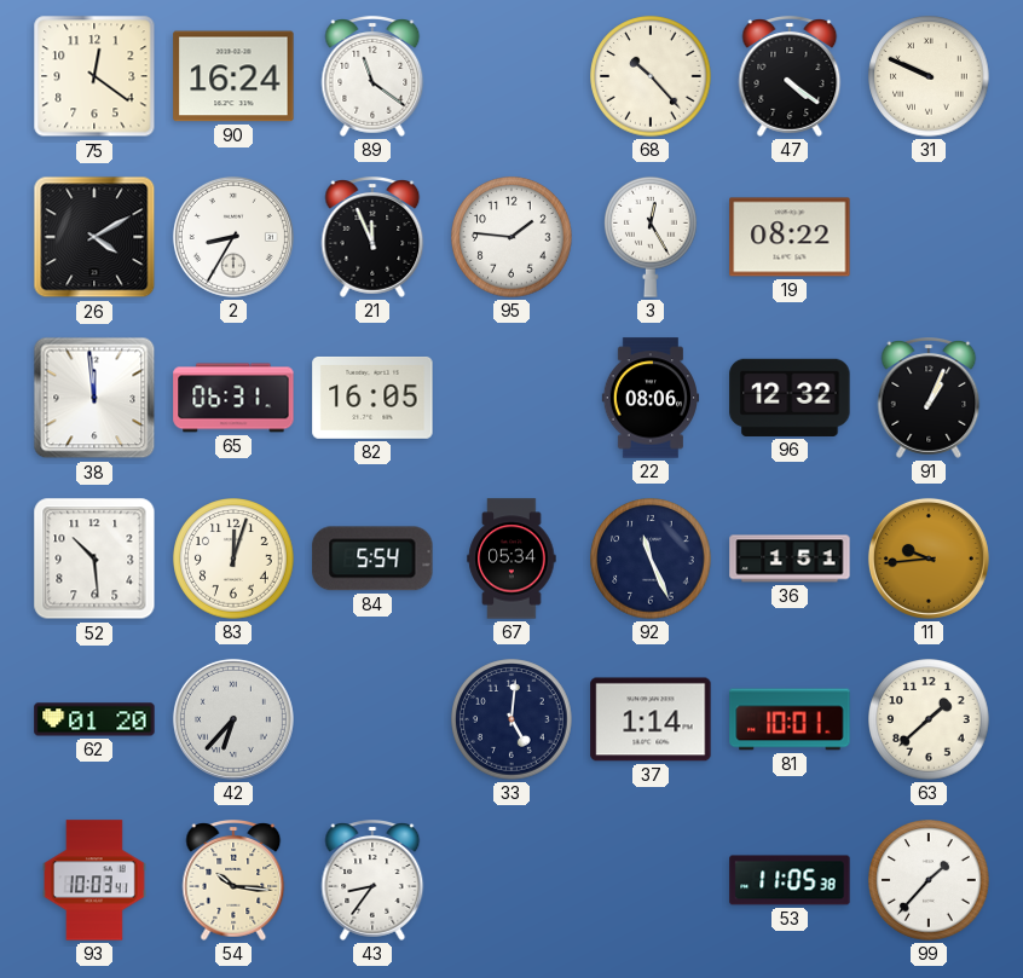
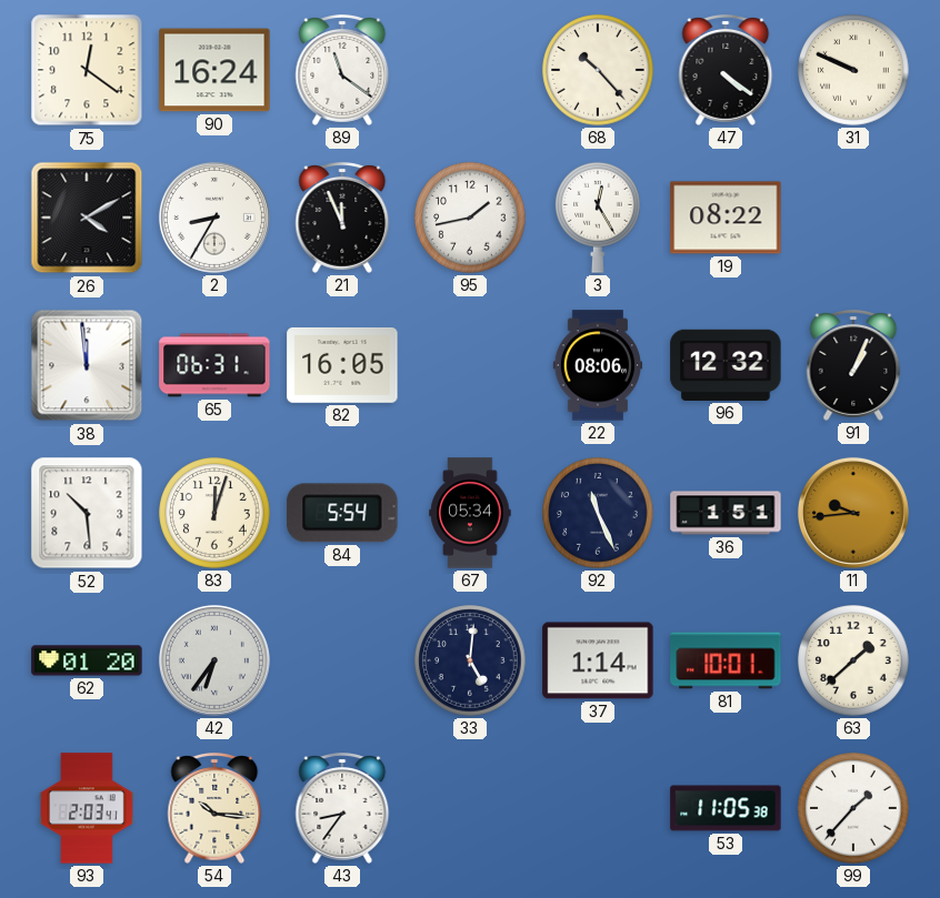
95: 1:46 -> 1:43 (470, 218)
42: 6:37 -> 6:36 (214, 660)
93: 10:03 -> 2:03 (88, 808)
